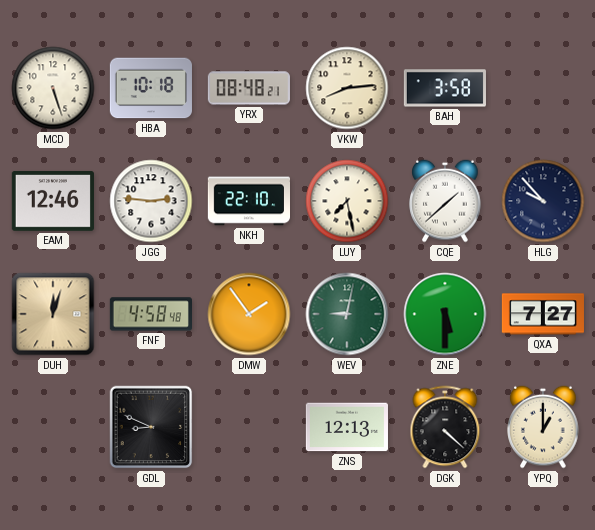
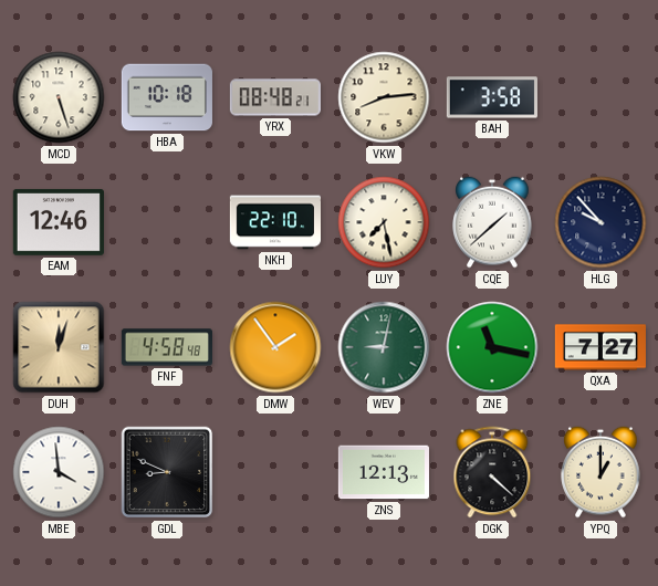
JGG: 2:46 -> none (151, 201)
ZNE: 5:30 -> 11:17 (492, 347)
MBE: none -> 3:59 (59, 472)
